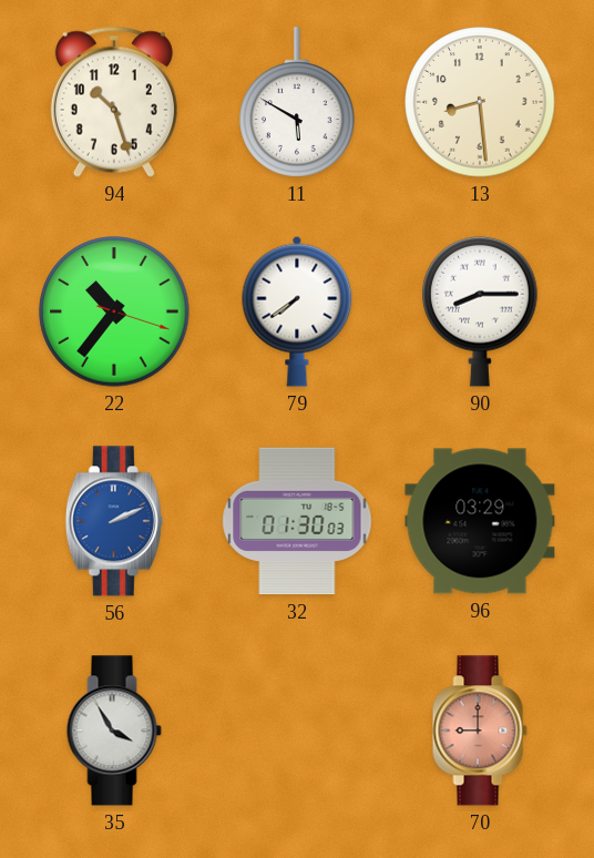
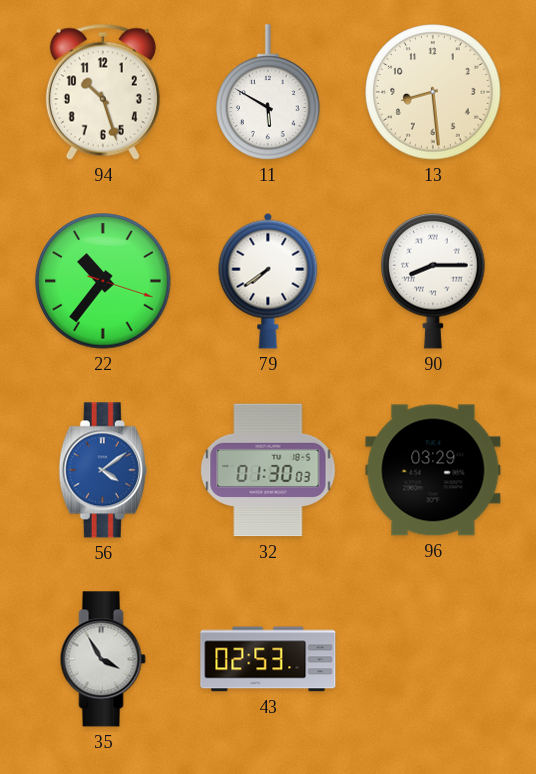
56: 2:11 -> 4:09 (103, 470)
43: none -> 02:53 (268, 659)
70: 9:00 -> none (480, 731)
